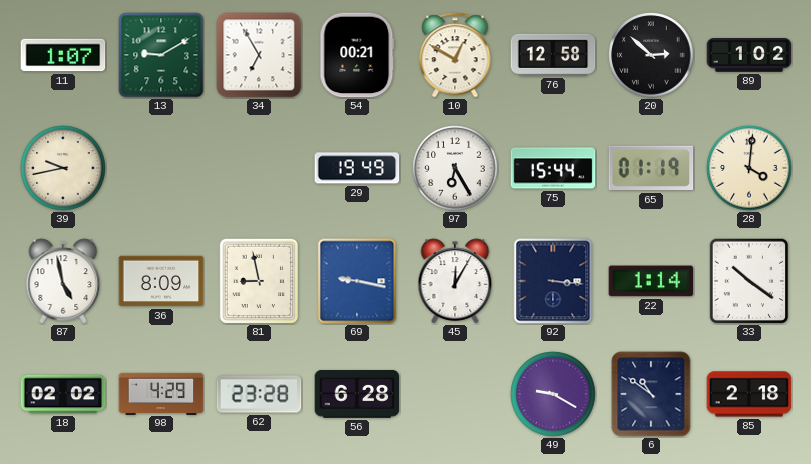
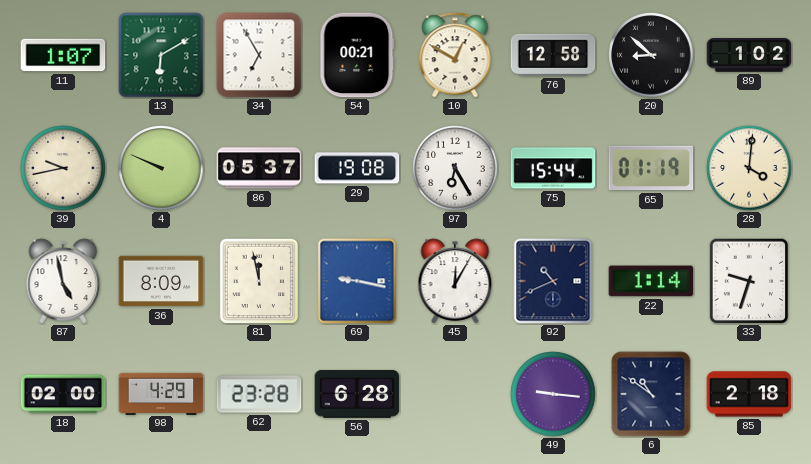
13: 9:10 -> 6:10 (161, 55)
20: 2:52 -> 8:52 (651, 55)
4: none -> 9:49 (161, 168)
86: none -> 05:37 (259, 168)
29: 19:49 -> 19:08 (357, 168)
81: 8:58 -> 11:58 (259, 281)
92: 3:16 -> 10:41 (553, 281)
33: 10:21 -> 9:33 (749, 281)
18: 02:02 -> 02:00 (63, 394)
49: 9:20 -> 9:16 (553, 394)
